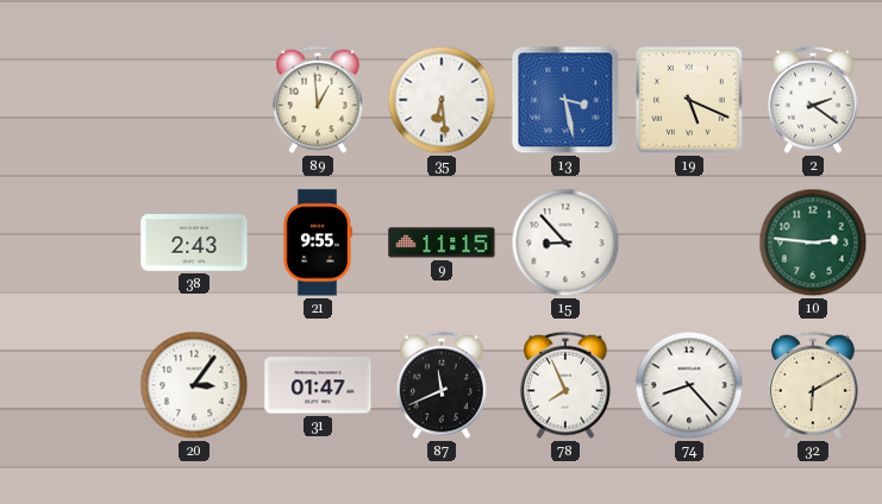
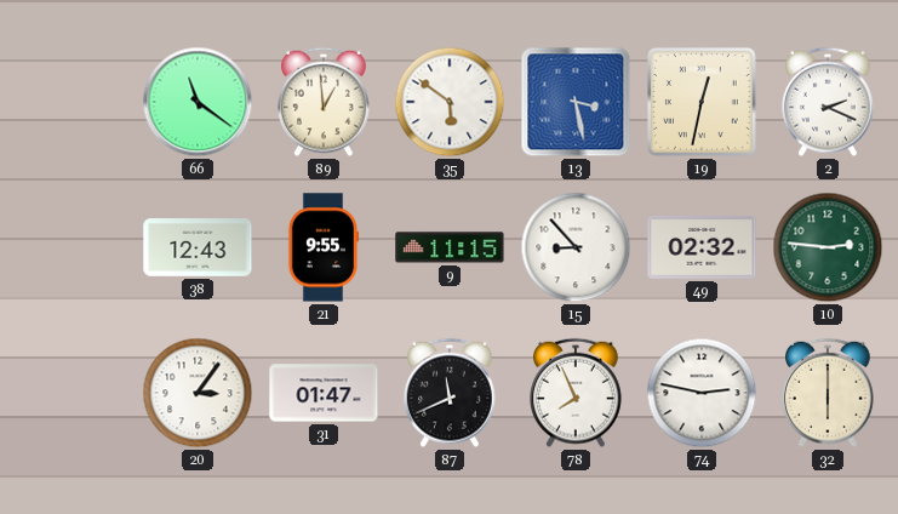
66: none -> 11:21 (198, 102)
35: 6:29 -> 5:51 (450, 102)
19: 5:19 -> 12:32 (702, 102)
2: 2:21 -> 2:19 (829, 102)
38: 2:43 -> 12:43 (198, 247)
49: none -> 02:32 (702, 247)
74: 8:23 -> 2:47 (702, 393)
32: 6:10 -> 6:00 (829, 393)
